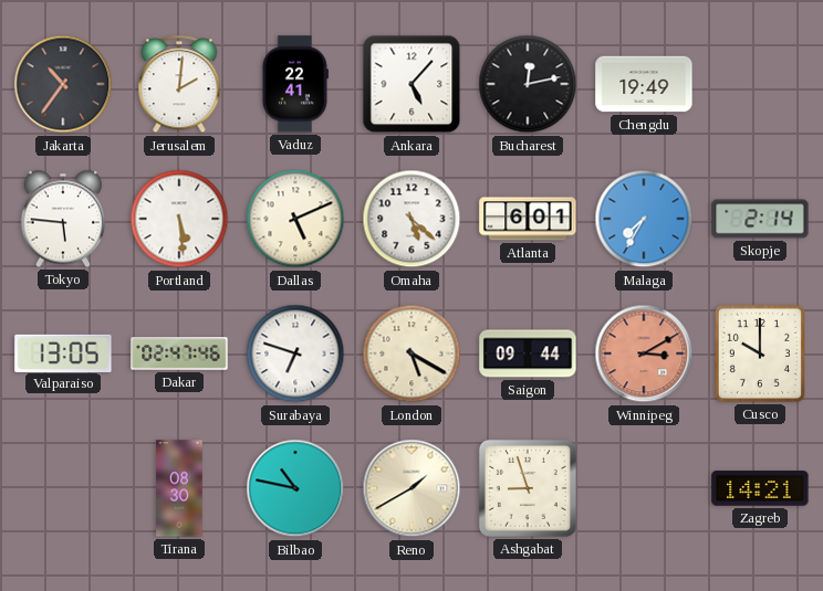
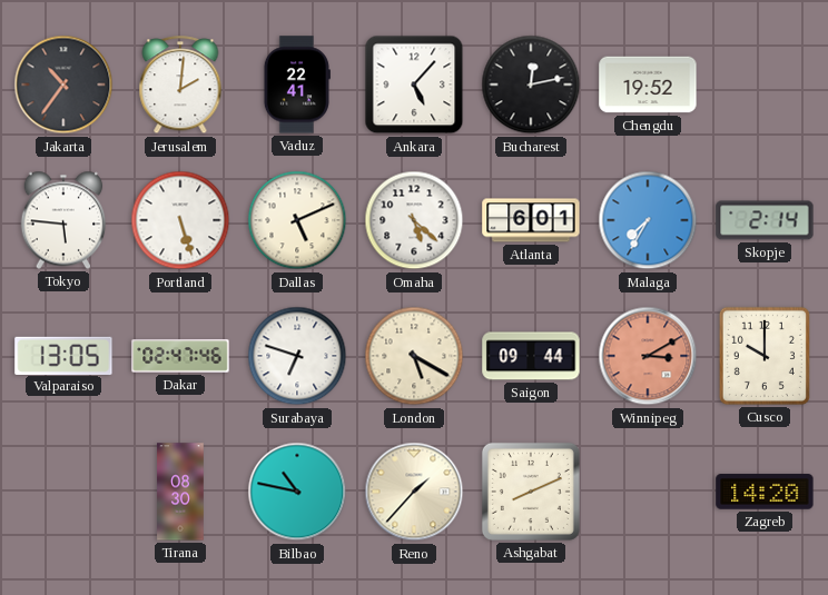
Chengdu: 19:49 -> 19:52 (648, 85)
Portland: 5:29 -> 5:27 (180, 220)
Reno: 1:40 -> 1:37 (414, 492)
Ashgabat: 8:57 -> 8:11 (531, 492)
Zagreb: 14:21 -> 14:20 (765, 492)
